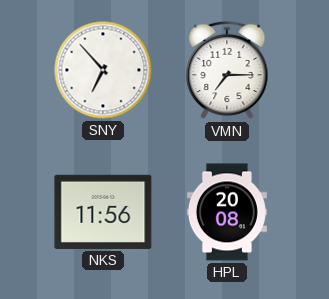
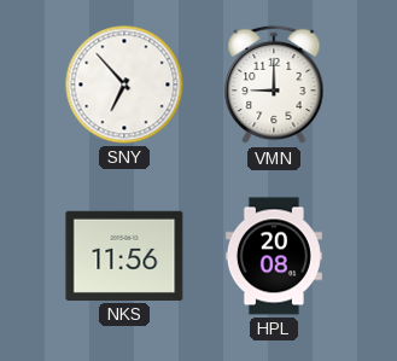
VMN: 7:15 -> 9:00 (274, 85)
